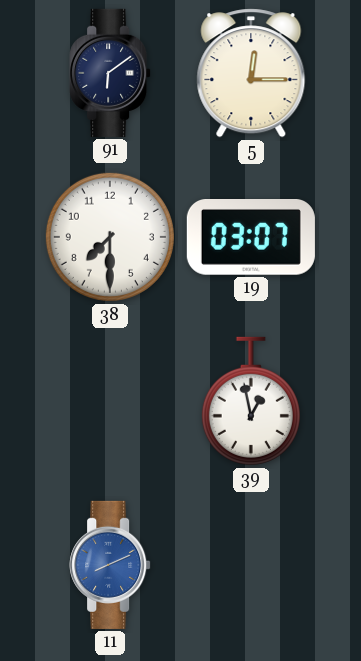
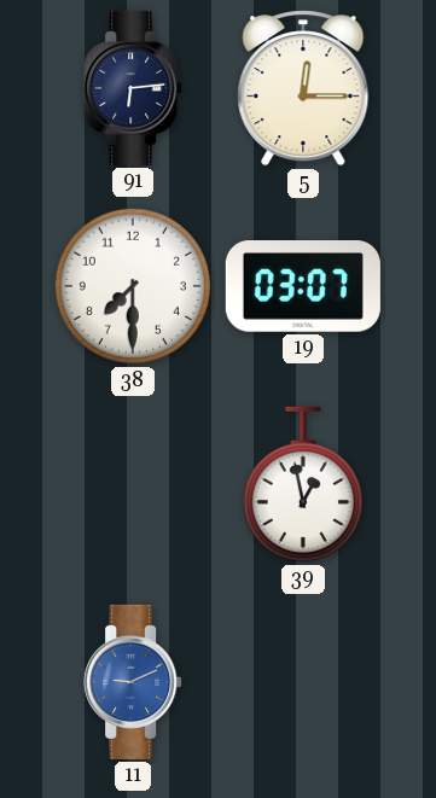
91: 6:09 -> 6:14 (133, 88)
11: 8:11 -> 9:11 (133, 682)
